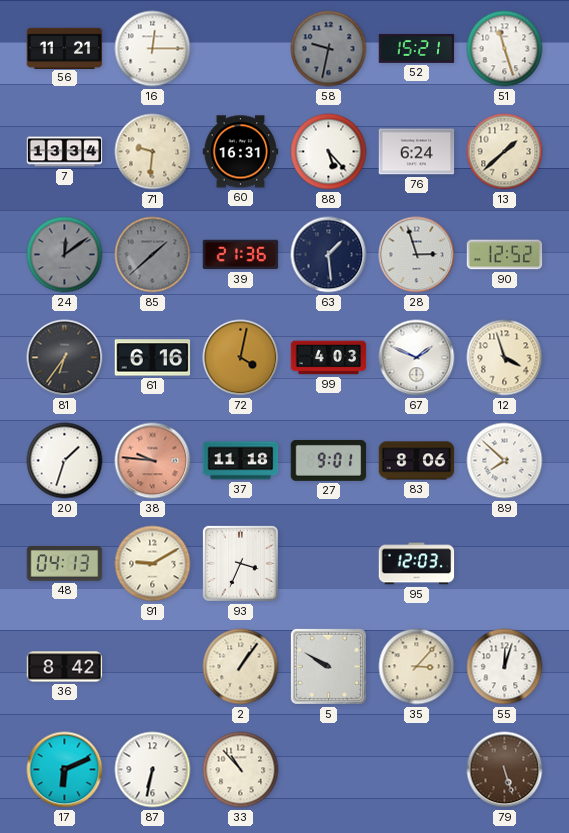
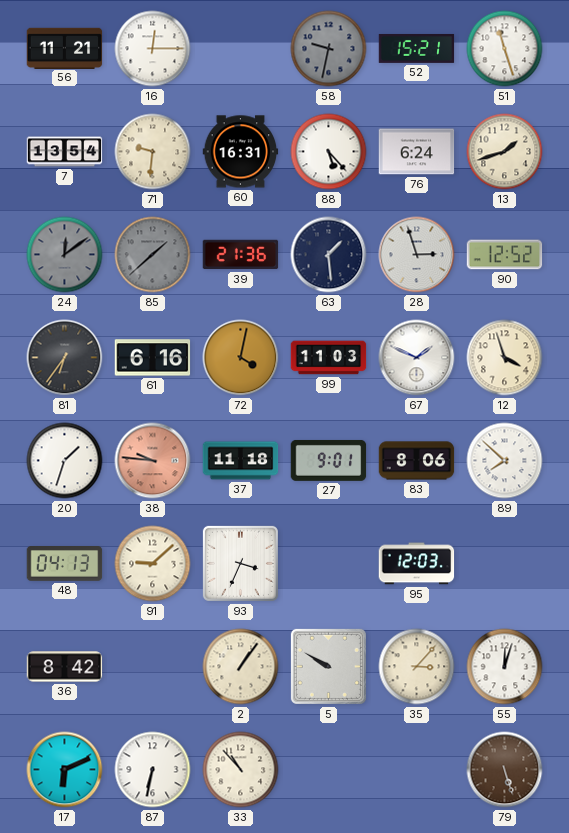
7: 13:34 -> 13:54 (65, 152)
13: 1:38 -> 1:42 (505, 152)
99: 4:03 -> 11:03 (329, 358)
91: 9:10 -> 9:08 (153, 564)
